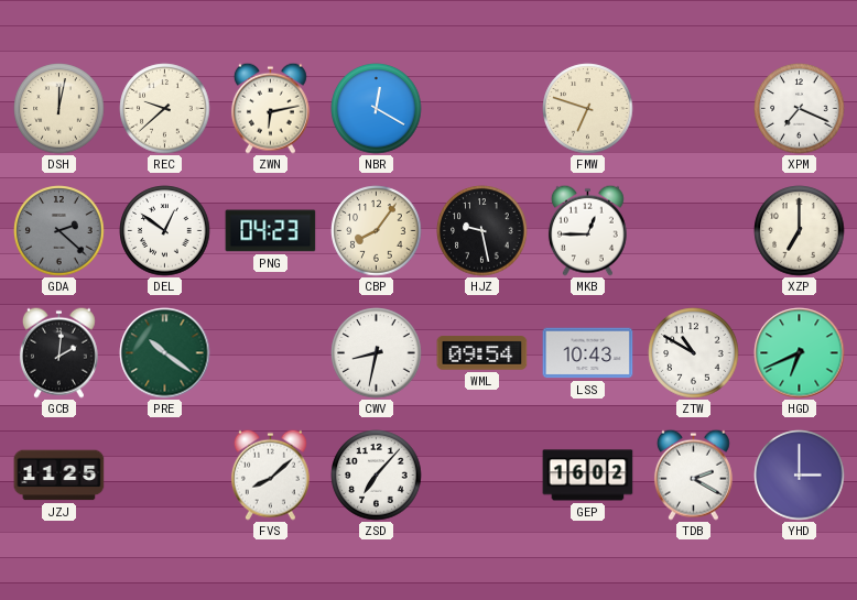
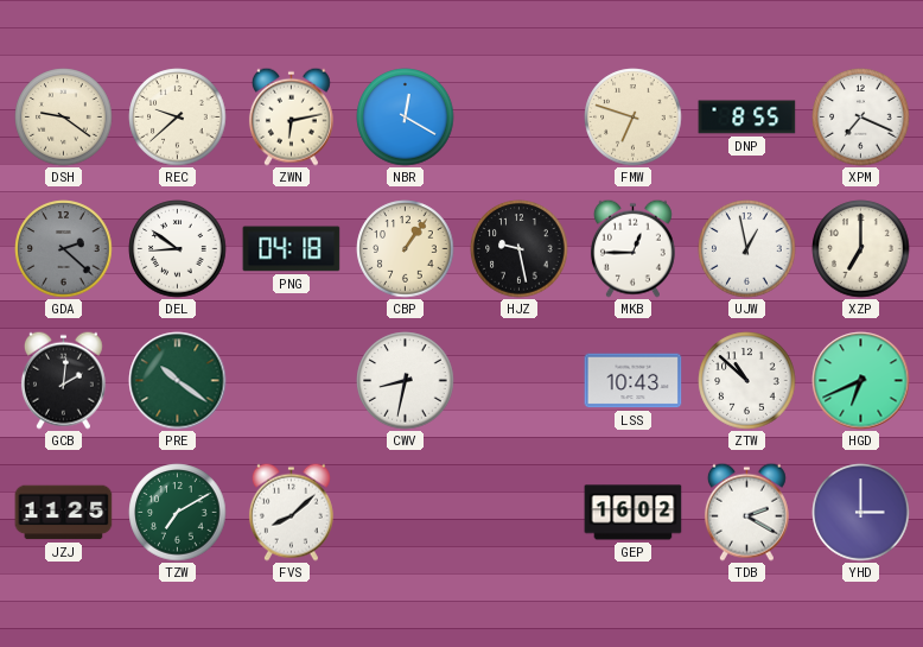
DSH: 12:02 -> 9:21 (64, 118)
DNP: none -> 8:55 (747, 118)
DEL: 12:51 -> 8:51 (178, 249)
PNG: 04:23 -> 04:18 (292, 249)
CBP: 8:06 -> 1:06 (406, 249)
UJW: none -> 12:58 (747, 249)
WML: 09:54 -> none (482, 353)
ZTW: 10:50 -> 10:52 (747, 381)
TZW: none -> 7:10 (178, 513)
ZSD: 7:07 -> none (377, 476)
